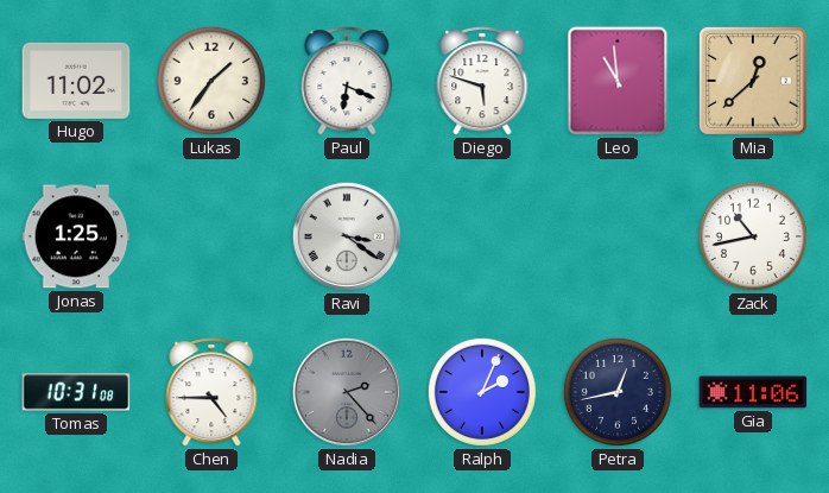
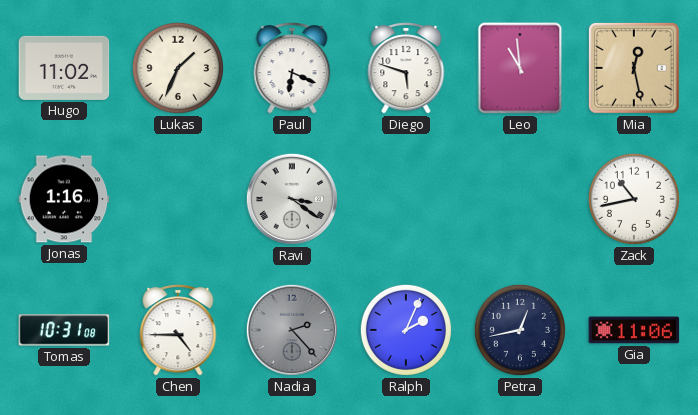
Lukas: 1:36 -> 1:34 (178, 68)
Mia: 12:38 -> 12:28 (634, 68)
Jonas: 1:25 -> 1:16 (64, 199)
